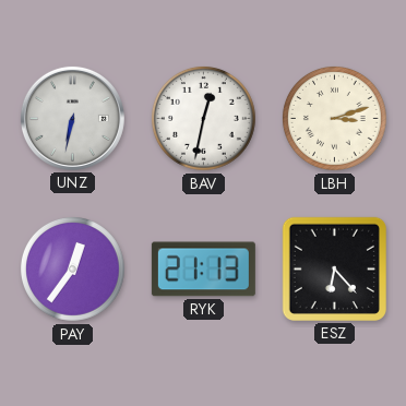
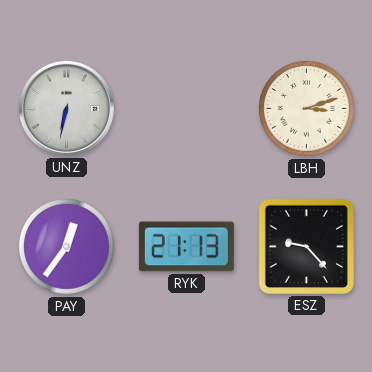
BAV: 12:32 -> none (203, 118)
ESZ: 6:23 -> 9:23 (306, 246)
